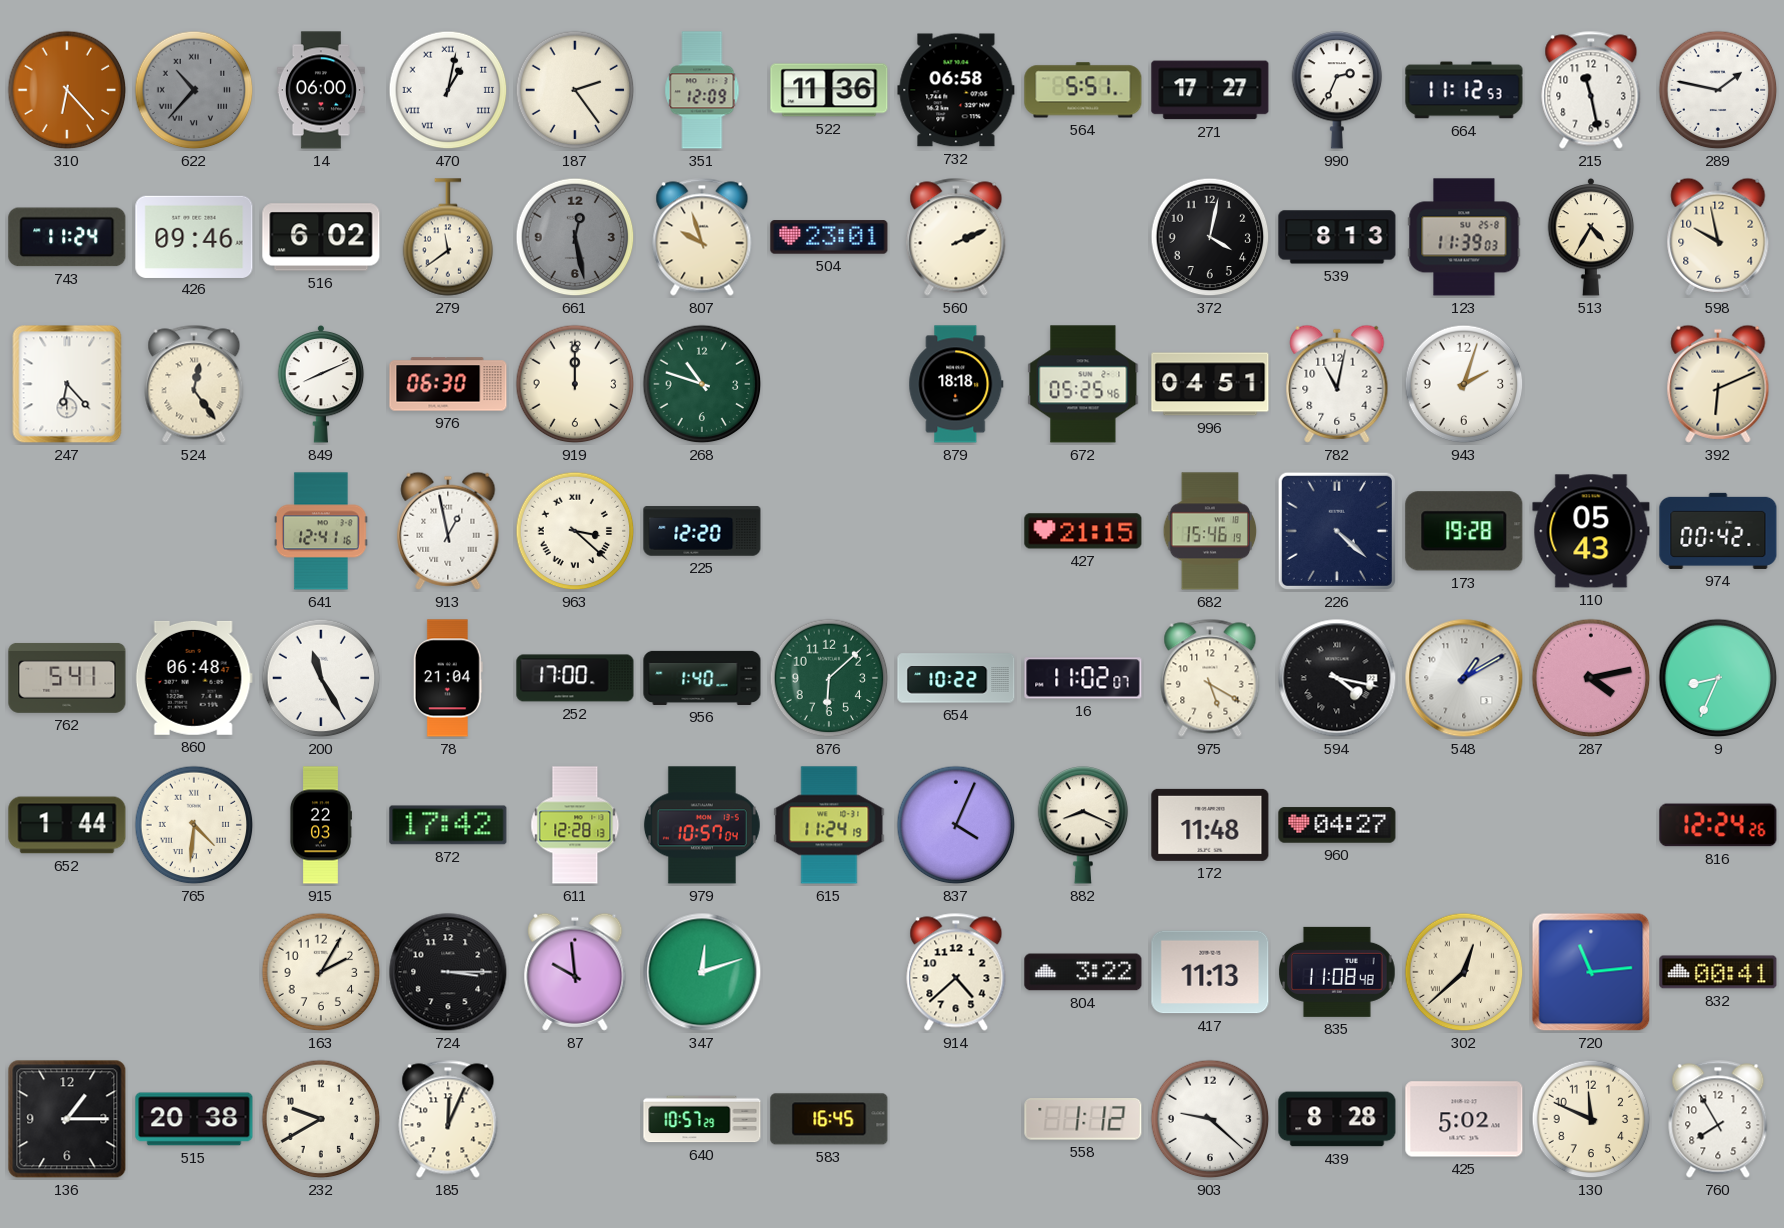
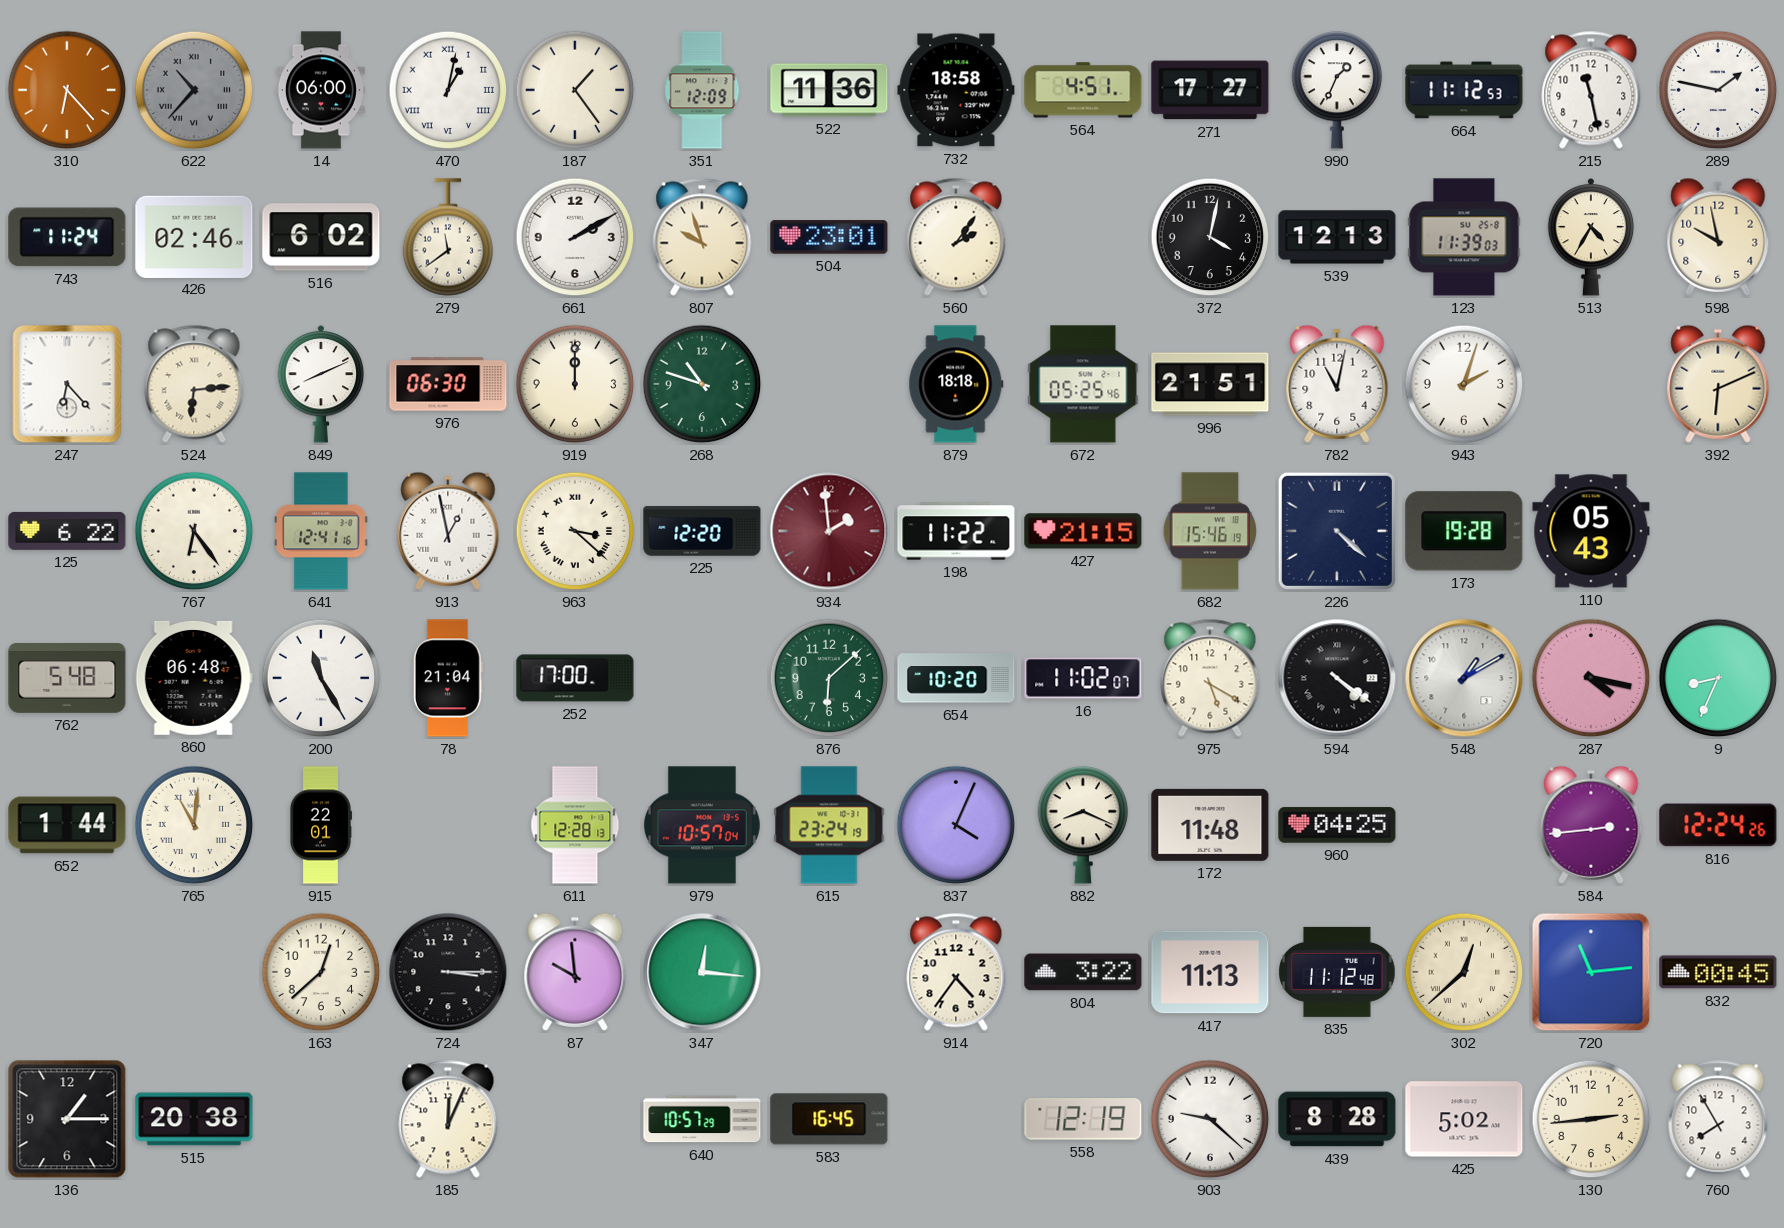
187: 2:24 -> 1:24 (575, 90)
732: 06:58 -> 18:58 (956, 90)
564: 5:51 -> 4:51 (1083, 90)
990: 2:34 -> 1:34 (1337, 90)
426: 09:46 -> 02:46 (194, 236)
661: 12:28 -> 2:10 (575, 237)
661 dial: grey -> white (575, 237)
560: 2:11 -> 2:06 (956, 237)
539: 8:13 -> 12:13 (1337, 237)
524: 12:24 -> 6:14 (194, 384)
996: 04:51 -> 21:51 (1210, 384)
125: none -> 6:22 (67, 531)
767: none -> 6:24 (194, 531)
934: none -> 1:59 (829, 531)
198: none -> 11:22 (956, 531)
974: 00:42 -> none (1718, 531)
762: 5:41 -> 5:48 (67, 678)
956: 1:40 -> none (702, 678)
654: 10:22 -> 10:20 (956, 678)
594: 4:17 -> 4:21 (1337, 678)
287: 4:13 -> 4:17 (1591, 678)
765: 4:31 -> 11:01 (194, 825)
915: 22:03 -> 22:01 (320, 825)
872: 17:42 -> none (448, 825)
615: 11:24 -> 23:24 (829, 825)
960: 04:27 -> 04:25 (1337, 825)
584: none -> 2:44 (1591, 825)
163: 2:05 -> 12:38 (321, 972)
347: 12:12 -> 12:16 (702, 972)
914: 4:38 -> 4:36 (956, 972)
835: 11:08 -> 11:12 (1338, 972)
832: 00:41 -> 00:45 (1718, 972)
232: 9:40 -> none (321, 1119)
558: 1:12 -> 12:19 (1083, 1120)
130: 11:49 -> 2:44 (1591, 1119)
